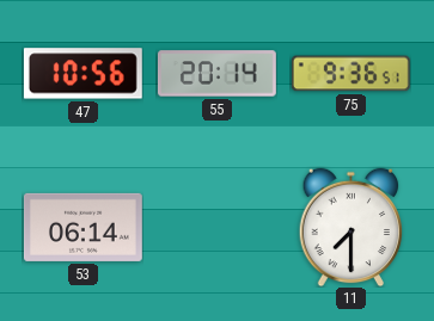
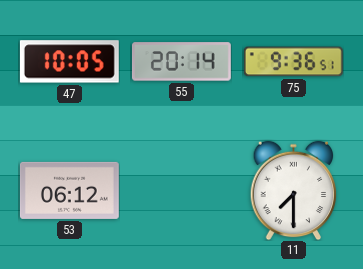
47: 10:56 -> 10:05 (69, 62)
53: 06:14 -> 06:12 (69, 190)
